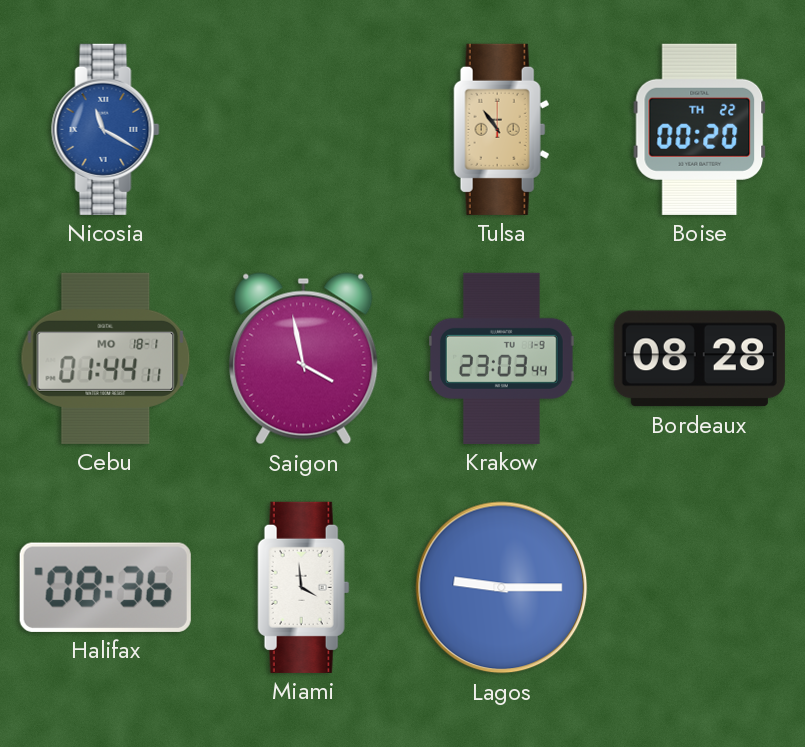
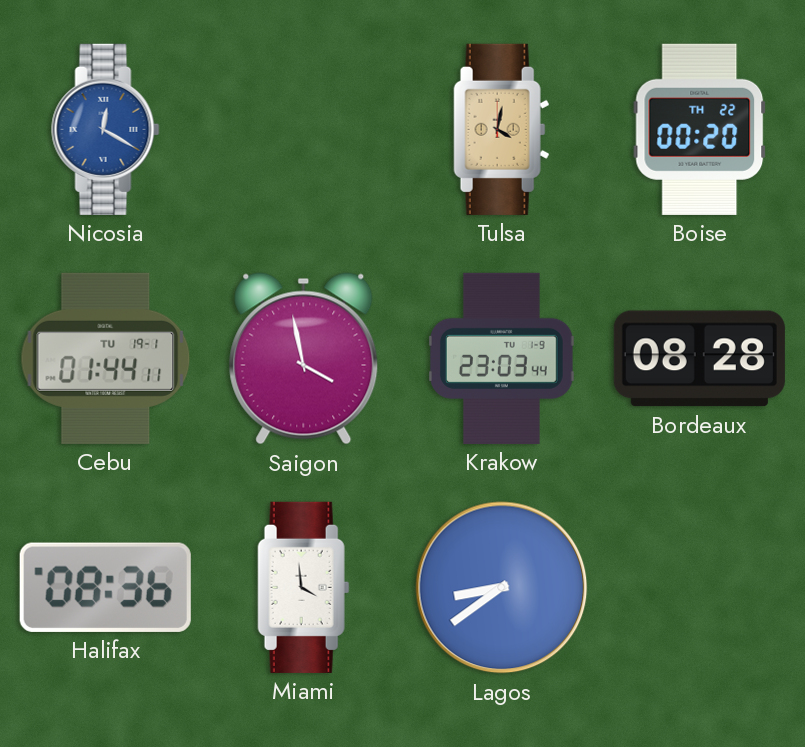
Nicosia: 11:20 -> 12:20 (106, 129)
Tulsa: 10:54 -> 4:02 (502, 129)
Cebu date: MO 18-1 -> TU 19-1 (106, 358)
Lagos: 9:15 -> 8:39 (502, 588)
